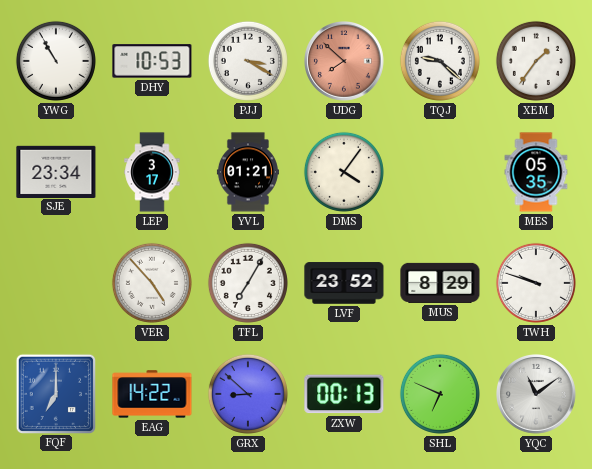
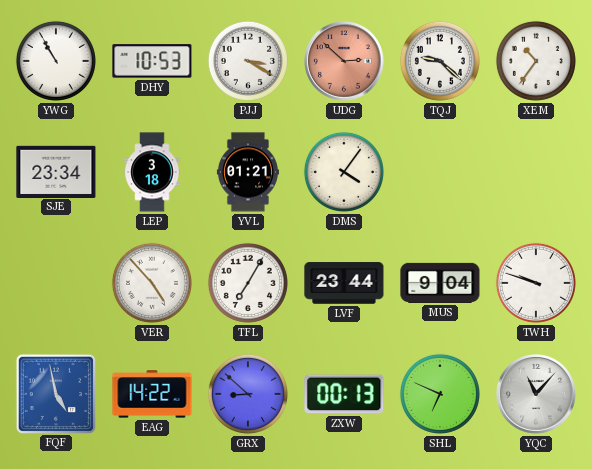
UDG: 7:52 -> 2:52 (345, 62)
XEM: 1:36 -> 10:36 (536, 61)
LEP: 3:17 -> 3:18 (152, 172)
MES: 05:35 -> none (536, 172)
LVF: 23:52 -> 23:44 (344, 283)
MUS: 8:29 -> 9:04 (440, 283)
FQF: 7:00 -> 4:58 (55, 393)
YQC: 11:09 -> 11:07 (537, 395)
